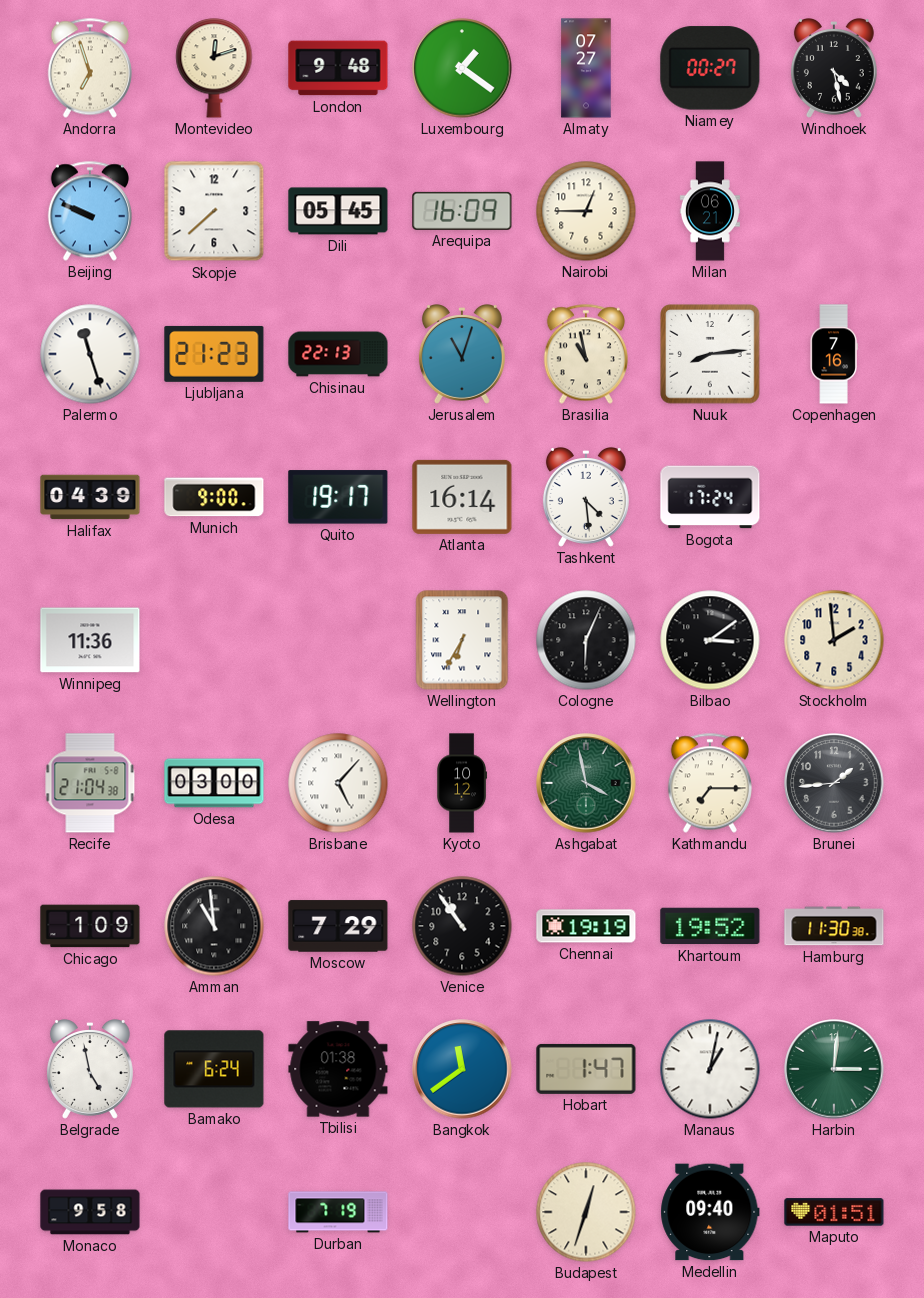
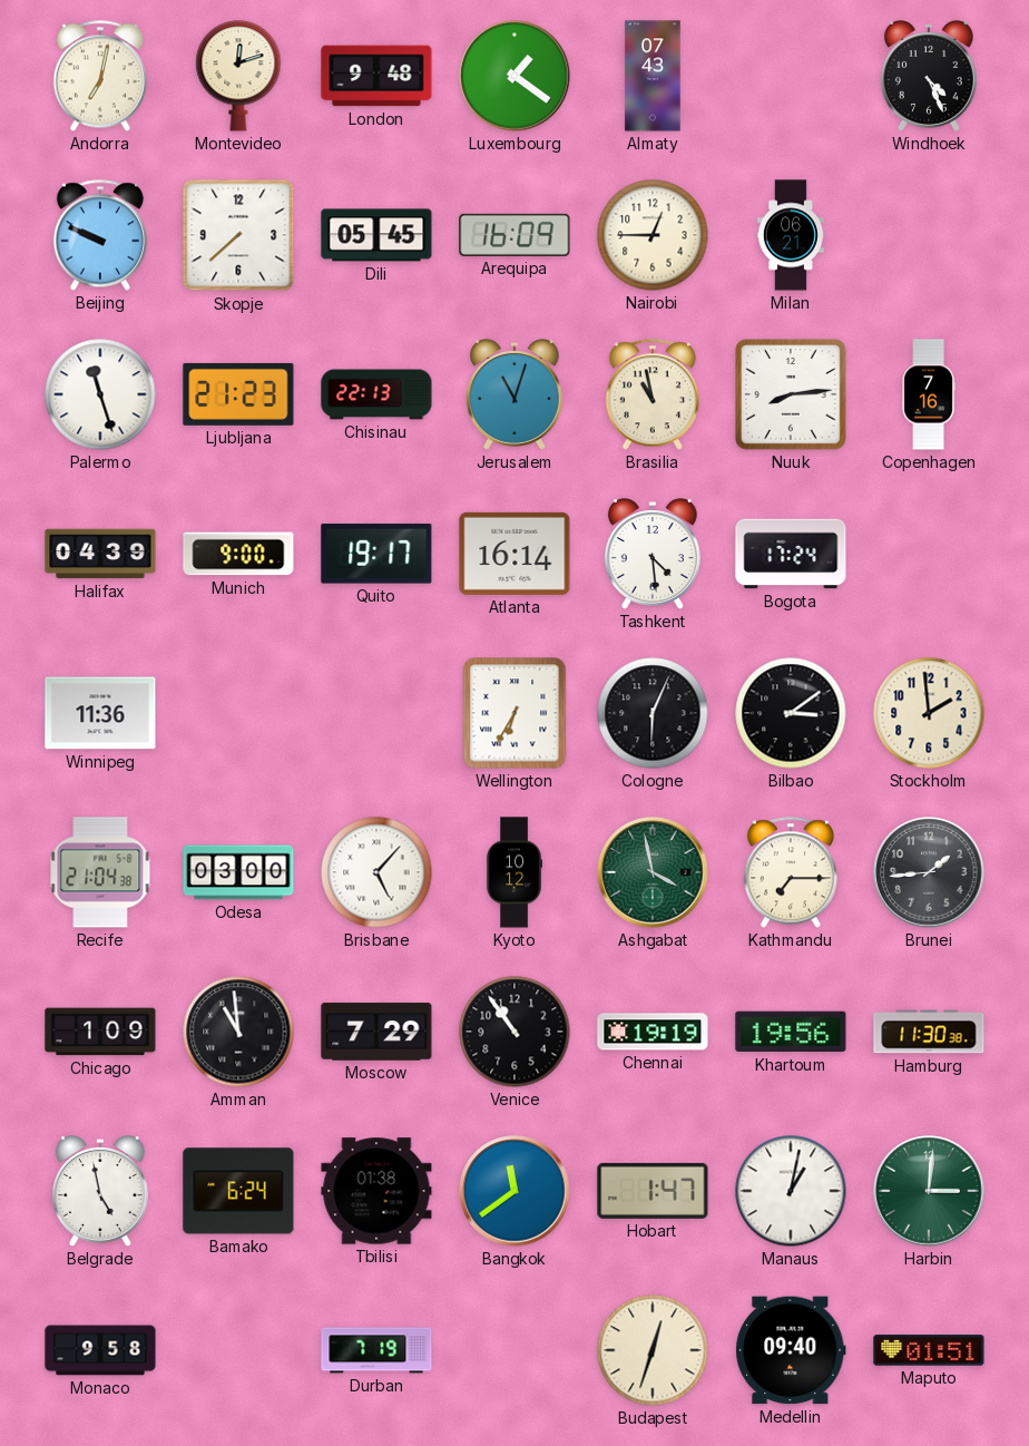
Andorra: 6:57 -> 7:02 (100, 76)
Almaty: 07:27 -> 07:43 (653, 76)
Niamey: 00:27 -> none (710, 68)
Windhoek: 4:28 -> 4:26 (929, 77)
Khartoum: 19:52 -> 19:56 (791, 1032)
